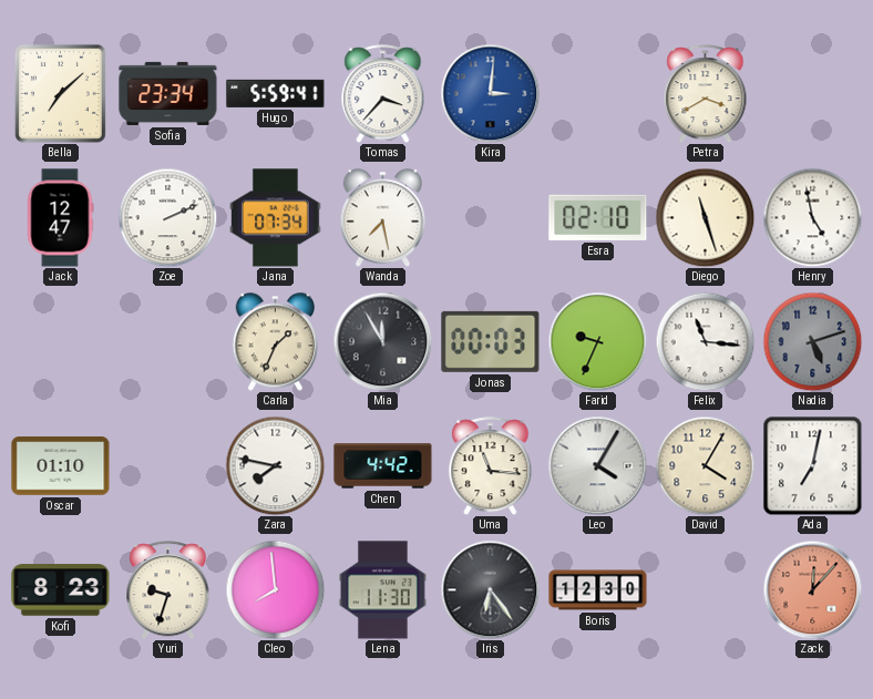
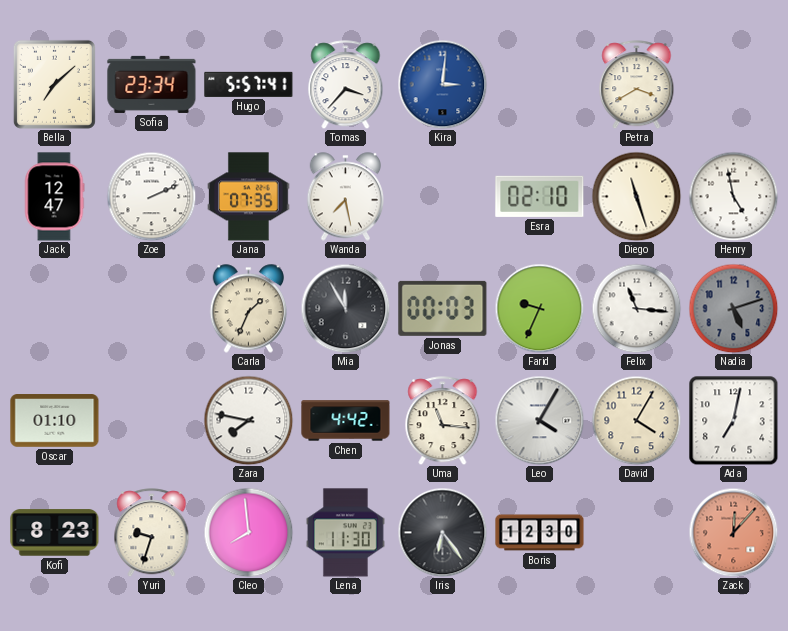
Hugo: 5:59 -> 5:57 (249, 84)
Jana: 07:34 -> 07:35 (249, 197)
